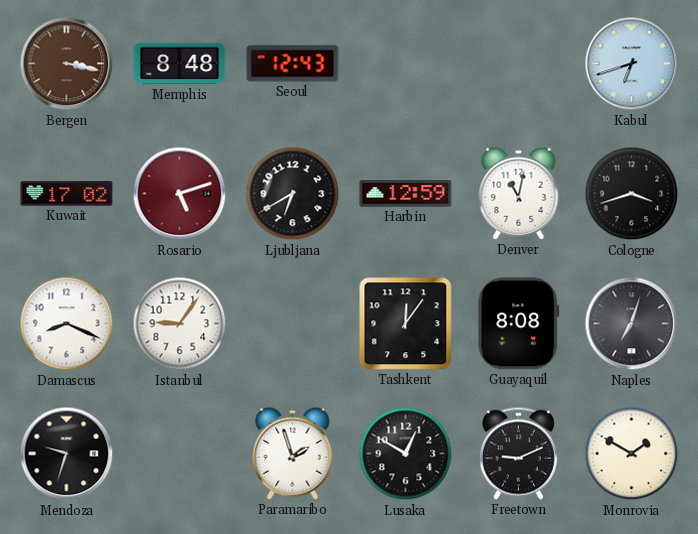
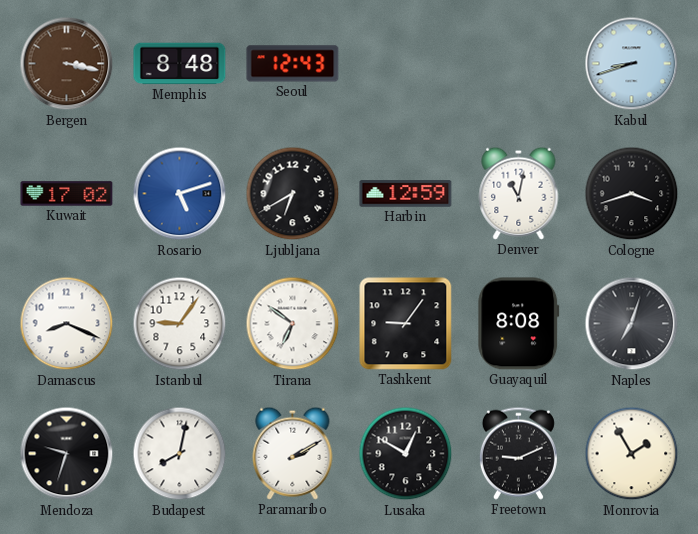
Kabul: 6:42 -> 8:42 (632, 64)
Rosario dial: burgundy -> blue (180, 194)
Tirana: none -> 6:51 (293, 324)
Tashkent: 12:06 -> 9:06 (406, 324)
Budapest: none -> 8:02 (180, 454)
Paramaribo: 1:57 -> 2:10 (293, 453)
Monrovia: 1:50 -> 1:55 (632, 454)
